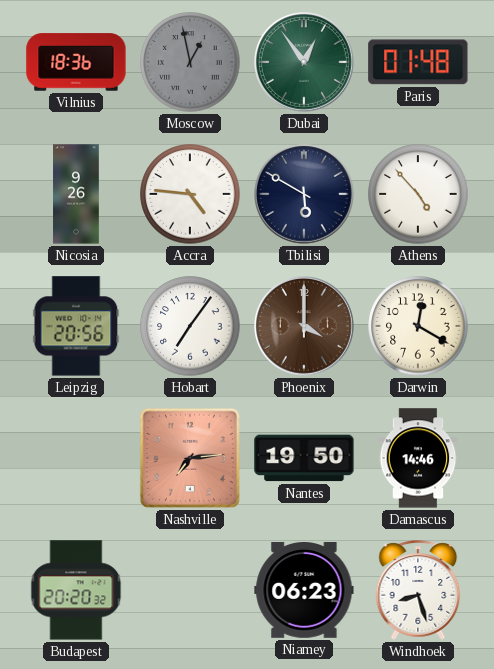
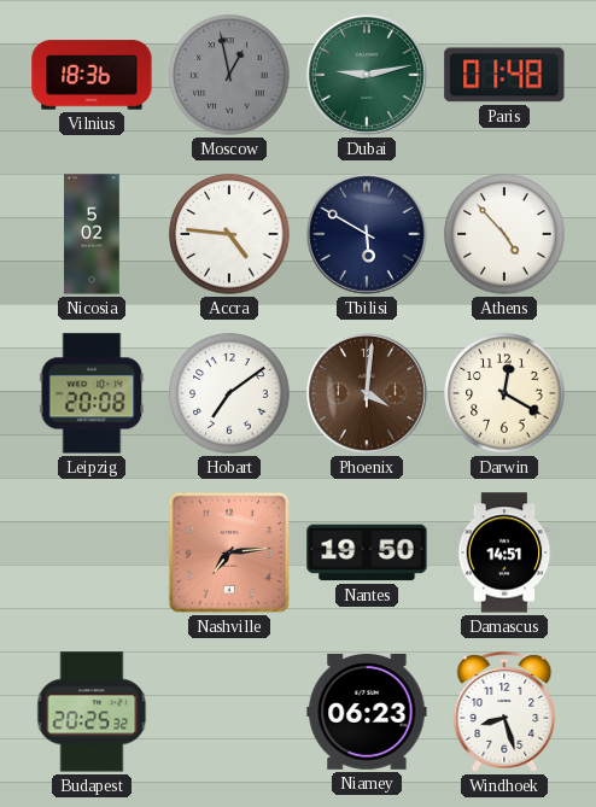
Dubai: 12:54 -> 9:13 (368, 76)
Nicosia: 9:26 -> 5:02 (92, 234)
Leipzig: 20:56 -> 20:08 (92, 393)
Hobart: 7:06 -> 7:09 (229, 393)
Phoenix: 4:00 -> 4:01 (368, 394)
Damascus: 14:46 -> 14:51 (504, 552)
Budapest: 20:20 -> 20:25 (92, 712)
